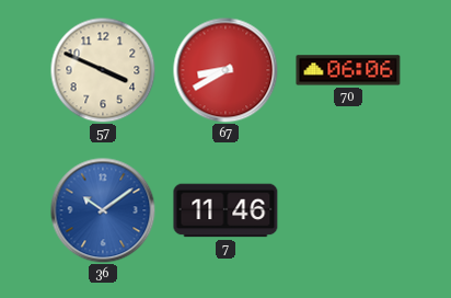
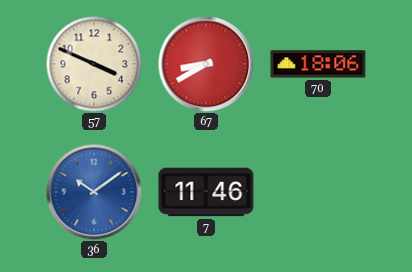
70: 06:06 -> 18:06 (318, 64)
